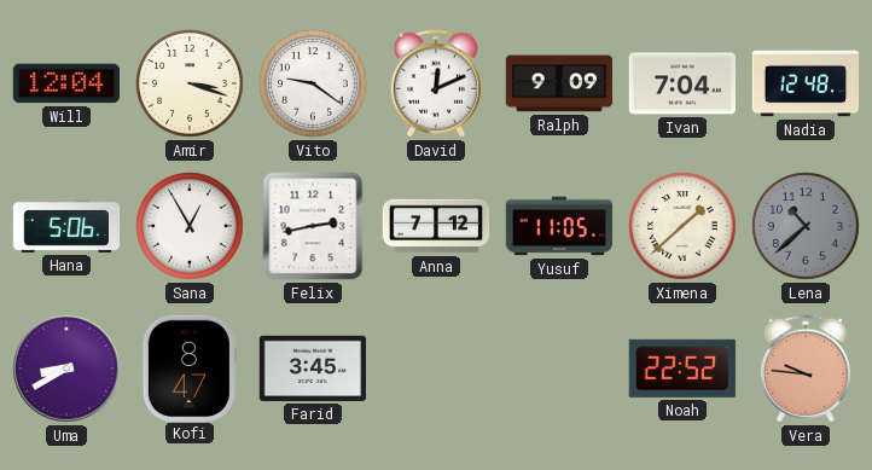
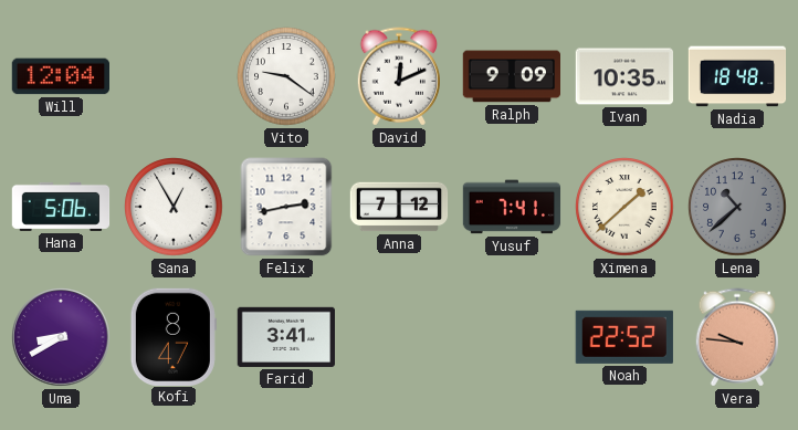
Amir: 3:18 -> none (190, 83)
Ivan: 7:04 -> 10:35 (624, 76)
Nadia: 12:48 -> 18:48 (737, 76)
Yusuf: 11:05 -> 7:41 (512, 207)
Farid: 3:45 -> 3:41 (285, 337)
